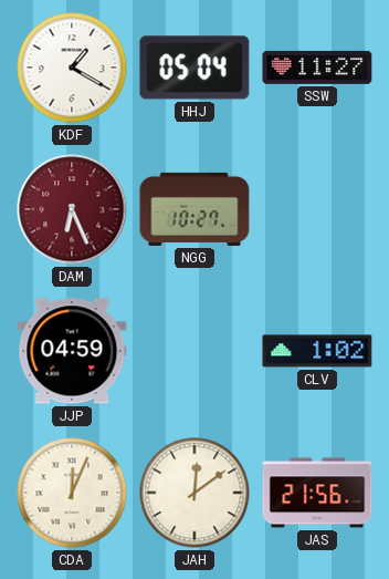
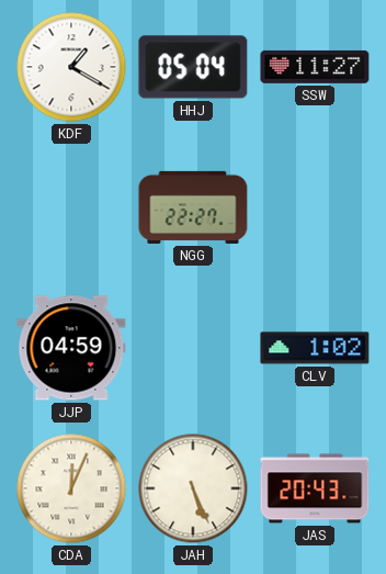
DAM: 6:26 -> none (72, 209)
NGG: 10:27 -> 22:27 (193, 207)
JAH: 12:09 -> 5:26 (193, 488)
JAS: 21:56 -> 20:43 (315, 488)
